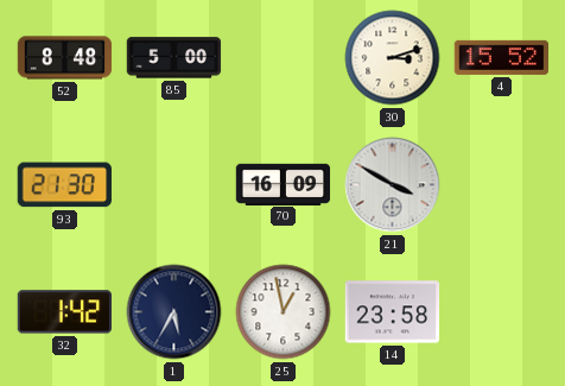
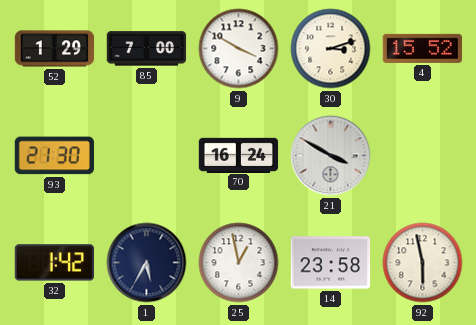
52: 8:48 -> 1:29 (55, 49)
85: 5:00 -> 7:00 (147, 49)
9: none -> 3:50 (239, 49)
70: 16:09 -> 16:24 (239, 155)
92: none -> 5:58 (423, 263)
